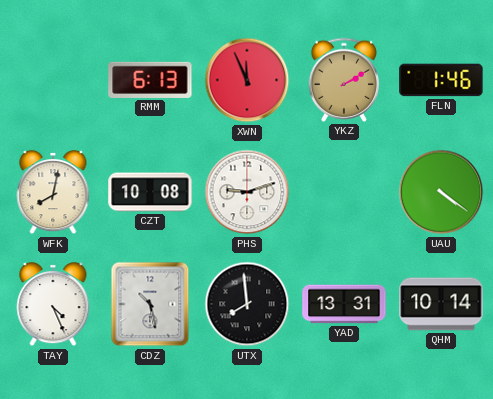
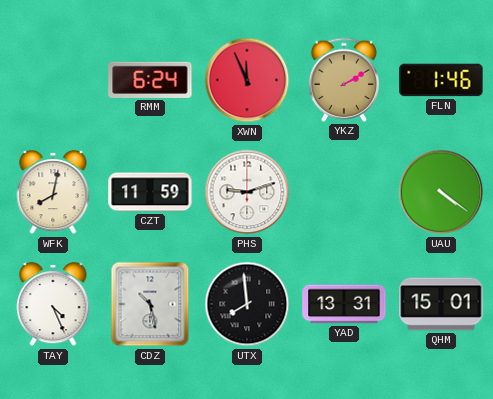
RMM: 6:13 -> 6:24 (150, 80)
CZT: 10:08 -> 11:59 (150, 192)
QHM: 10:14 -> 15:01 (441, 304)
